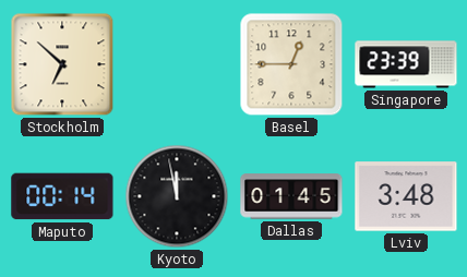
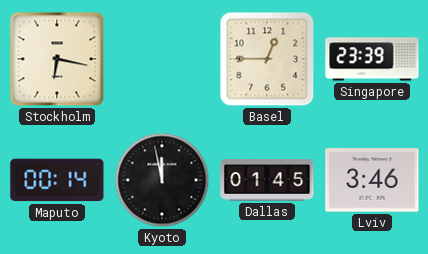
Stockholm: 6:52 -> 6:17 (57, 59)
Lviv: 3:48 -> 3:46 (372, 180)
